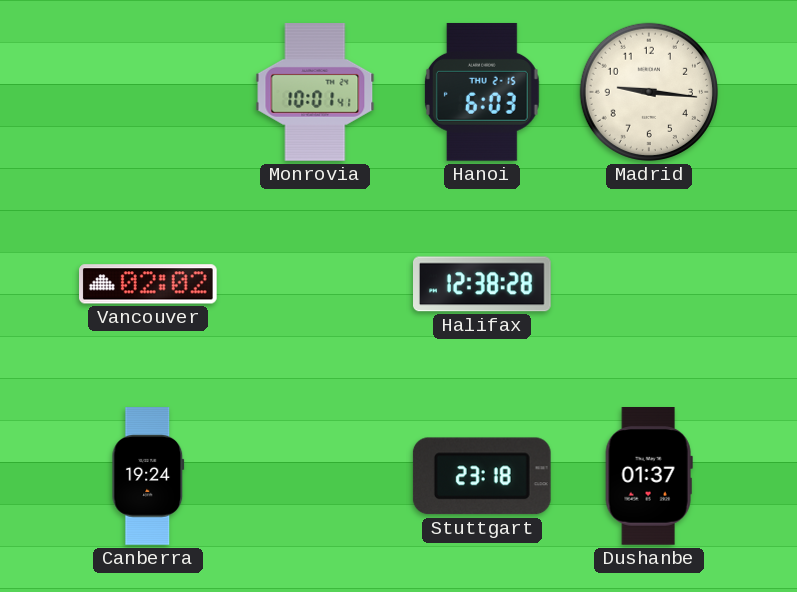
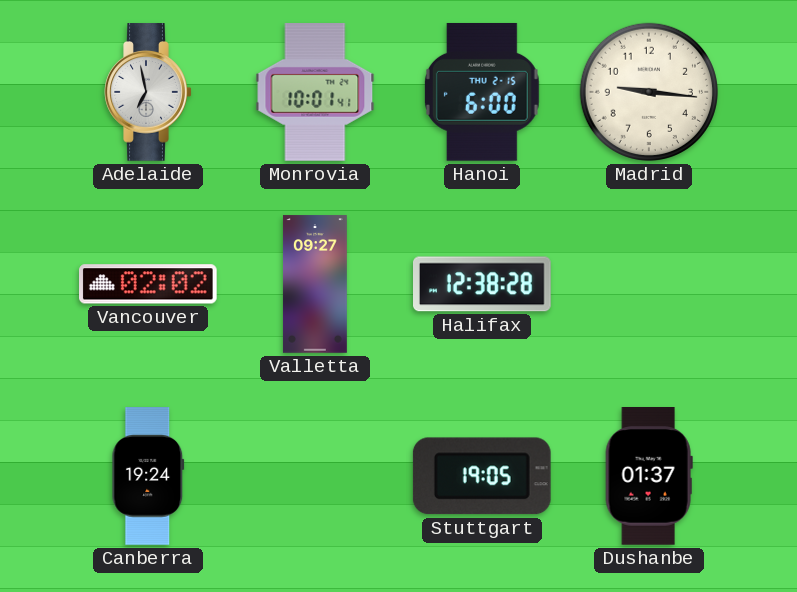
Adelaide: none -> 6:58 (148, 92)
Hanoi: 6:03 -> 6:00 (482, 92)
Valletta: none -> 09:27 (315, 284)
Stuttgart: 23:18 -> 19:05 (482, 476)
